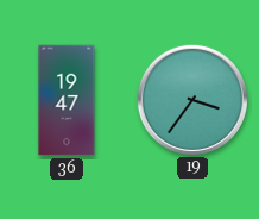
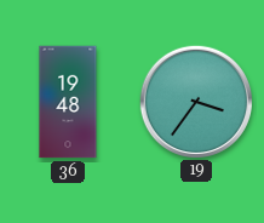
36: 19:47 -> 19:48 (68, 102)
